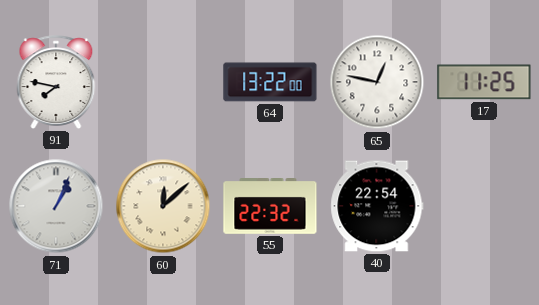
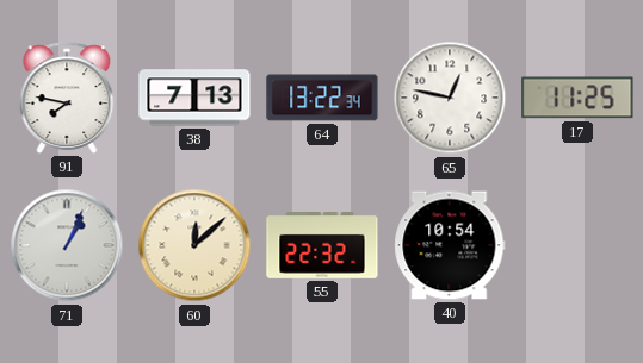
38: none -> 7:13 (194, 98)
64: 13:22:00 -> 13:22:34 (322, 98)
40: 22:54 -> 10:54 (450, 245)
